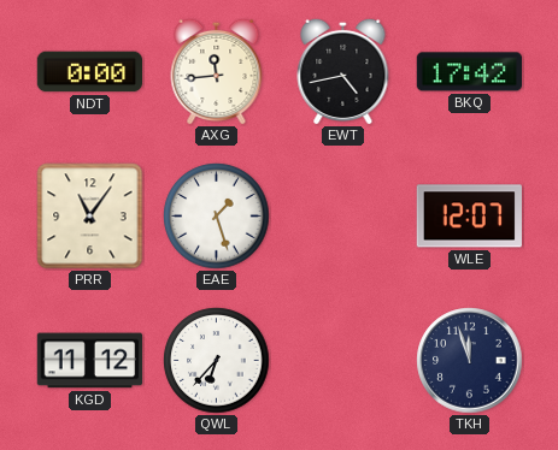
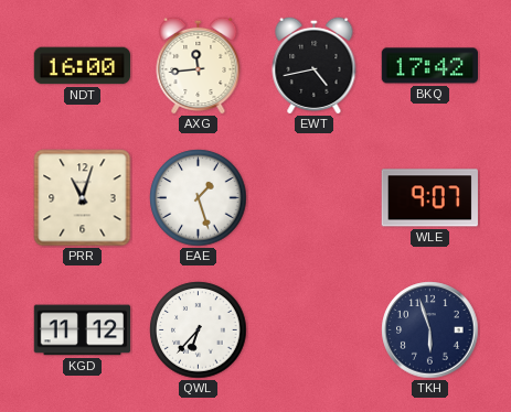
NDT: 0:00 -> 16:00 (82, 66)
PRR: 11:06 -> 11:03 (83, 198)
WLE: 12:07 -> 9:07 (429, 198)
TKH: 11:57 -> 5:57 (430, 330)
